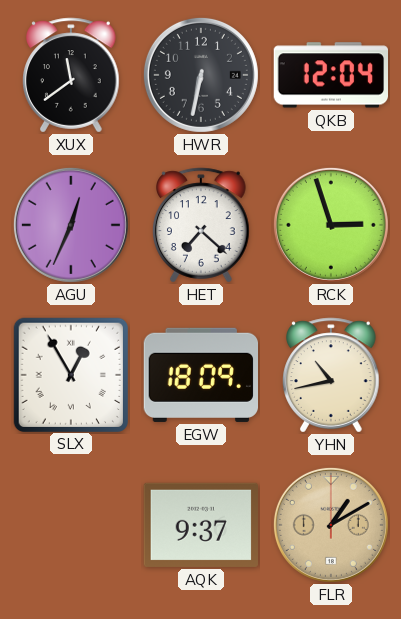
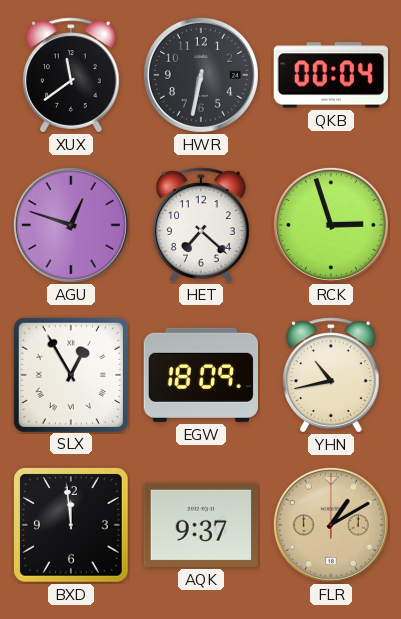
QKB: 12:04 -> 00:04 (330, 75)
AGU: 12:34 -> 12:48 (71, 225)
BXD: none -> 11:59 (72, 526)
